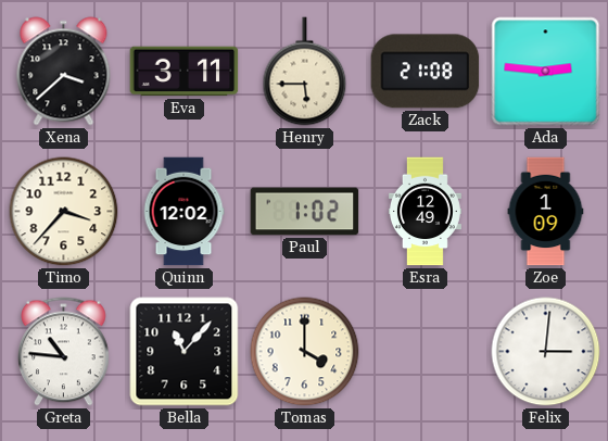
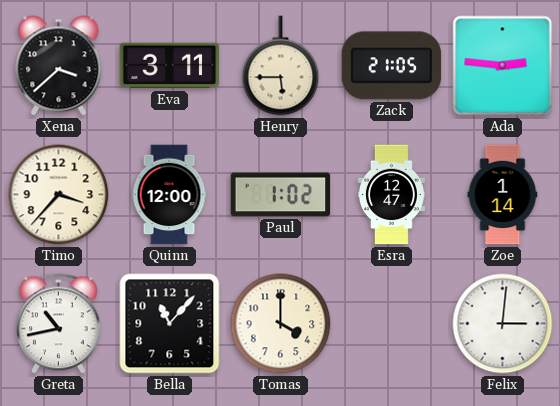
Zack: 21:08 -> 21:05 (392, 66)
Quinn: 12:02 -> 12:00 (169, 195)
Esra: 12:49 -> 12:47 (391, 195)
Zoe: 1:09 -> 1:14 (503, 195)
Greta: 10:46 -> 10:43 (59, 324)
